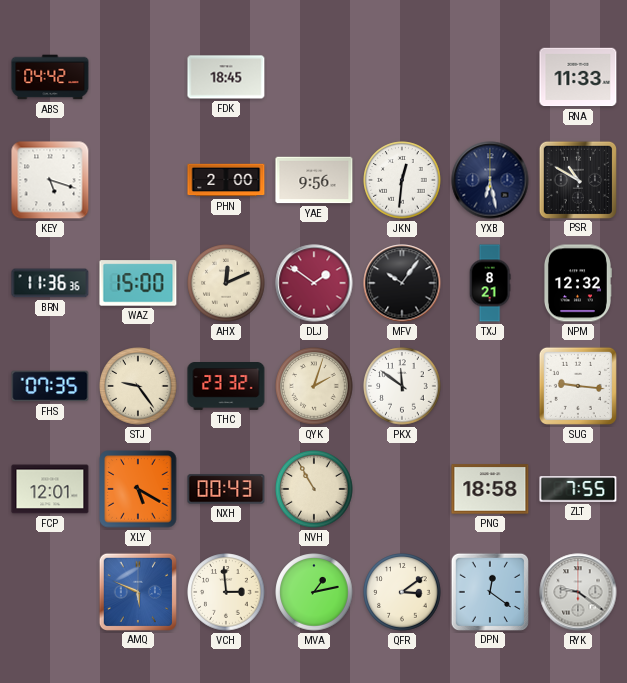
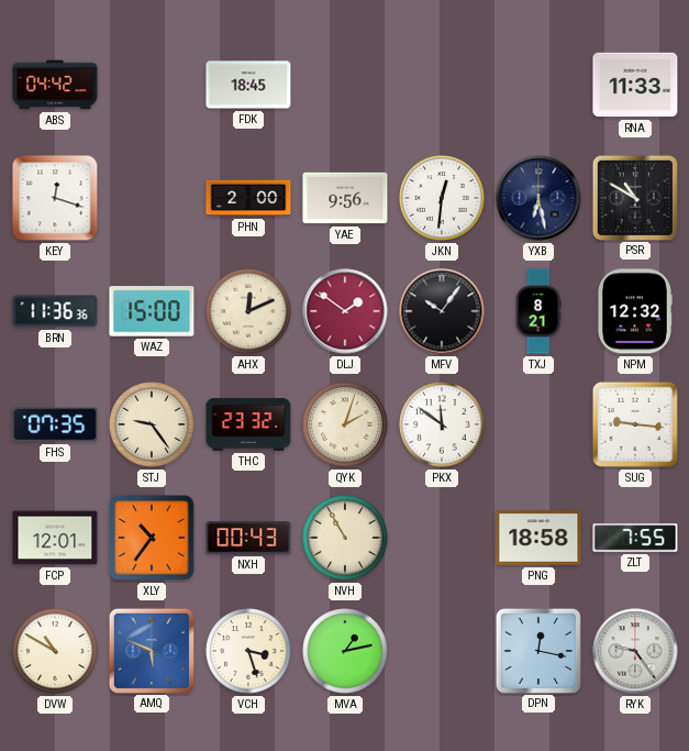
KEY: 5:18 -> 12:18 (55, 198)
XLY: 5:20 -> 10:36 (152, 538)
DVW: none -> 10:50 (55, 651)
VCH: 2:59 -> 3:27 (248, 651)
QFR: 3:09 -> none (402, 592)
DPN: 12:21 -> 12:17 (537, 650)
RYK: 9:21 -> 9:24 (635, 651)
